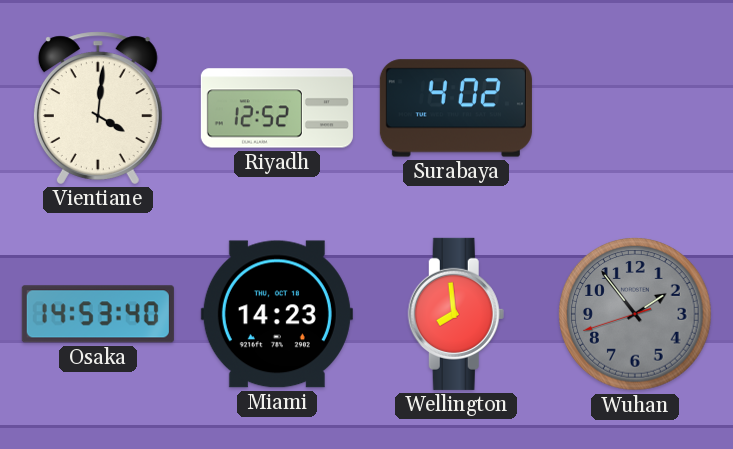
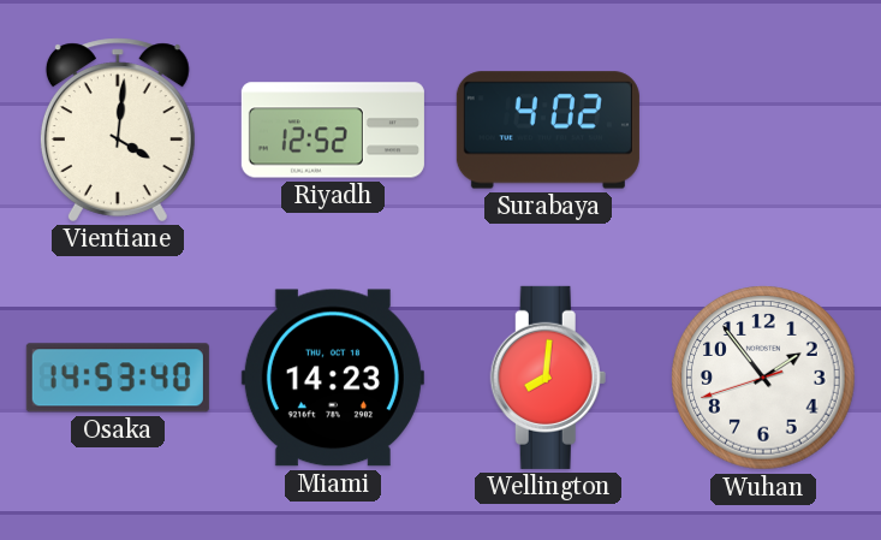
Wellington: 7:59 -> 8:01 (548, 378)
Wuhan dial: grey -> white (763, 378)
